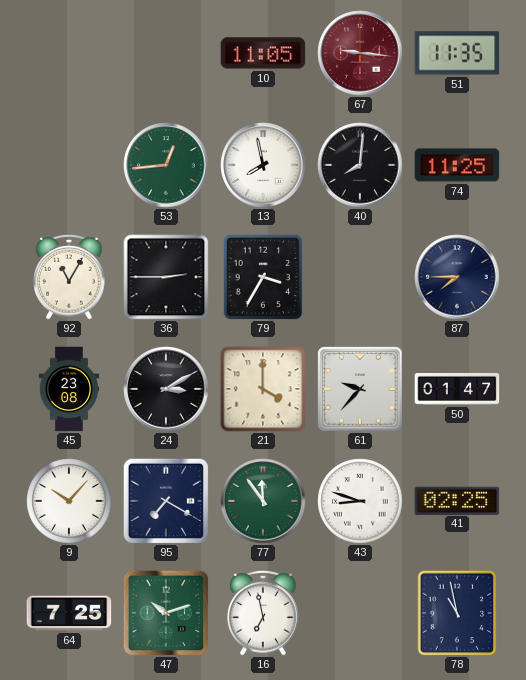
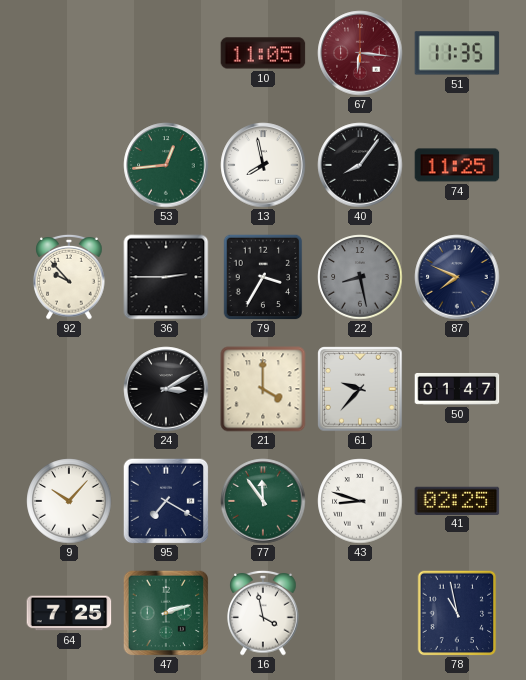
67: 9:16 -> 6:16 (360, 53)
40: 8:01 -> 8:06 (360, 165)
92: 11:05 -> 9:53 (69, 277)
22: none -> 8:28 (360, 277)
87: 7:45 -> 7:49 (457, 277)
45: 23:08 -> none (69, 389)
47: 10:12 -> 2:12 (166, 613)
16: 6:58 -> 3:58 (263, 613)
